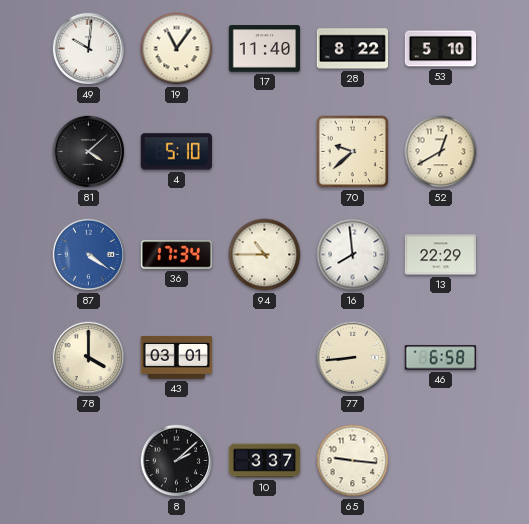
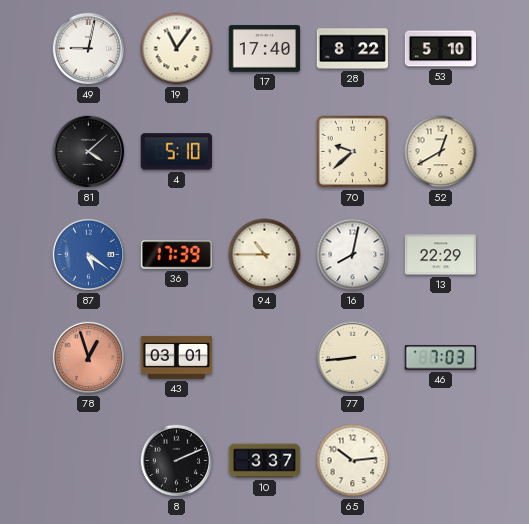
49: 10:01 -> 9:02 (89, 49)
17: 11:40 -> 17:40 (265, 49)
87: 4:21 -> 5:21 (89, 255)
36: 17:34 -> 17:39 (176, 255)
16: 7:59 -> 8:02 (353, 255)
78: 4:00 -> 12:57 (89, 358)
78 dial: cream -> salmon (89, 358)
46: 6:58 -> 7:03 (440, 358)
8: 2:08 -> 2:11 (177, 461)
65: 9:16 -> 10:14 (353, 461)
